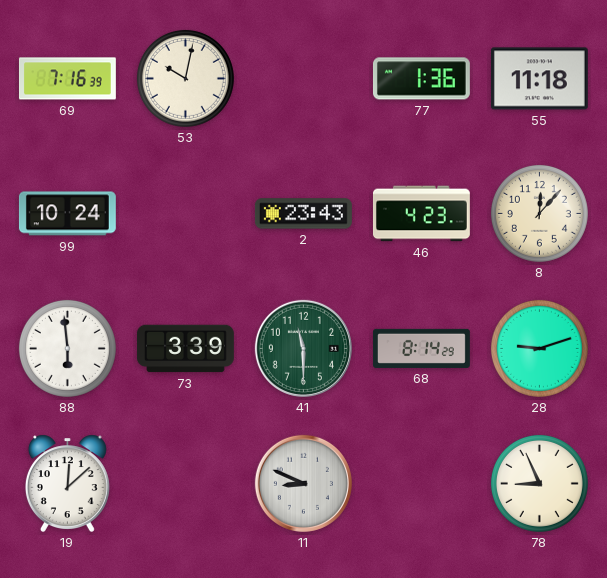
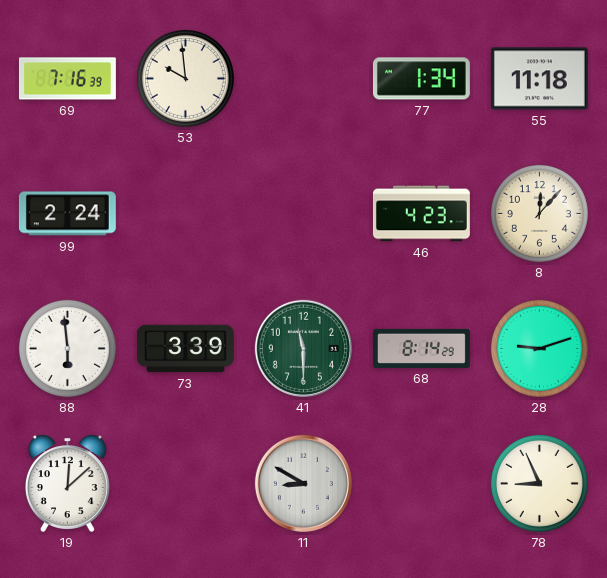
53: 10:02 -> 9:59 (185, 78)
77: 1:36 -> 1:34 (421, 79)
99: 10:24 -> 2:24 (67, 214)
2: 23:43 -> none (303, 214)
11: 8:49 -> 8:50 (303, 483)
